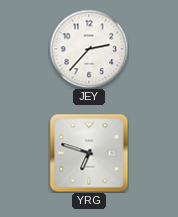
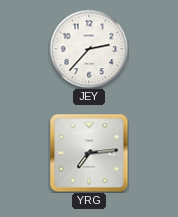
YRG: 6:48 -> 7:14 (89, 153)
